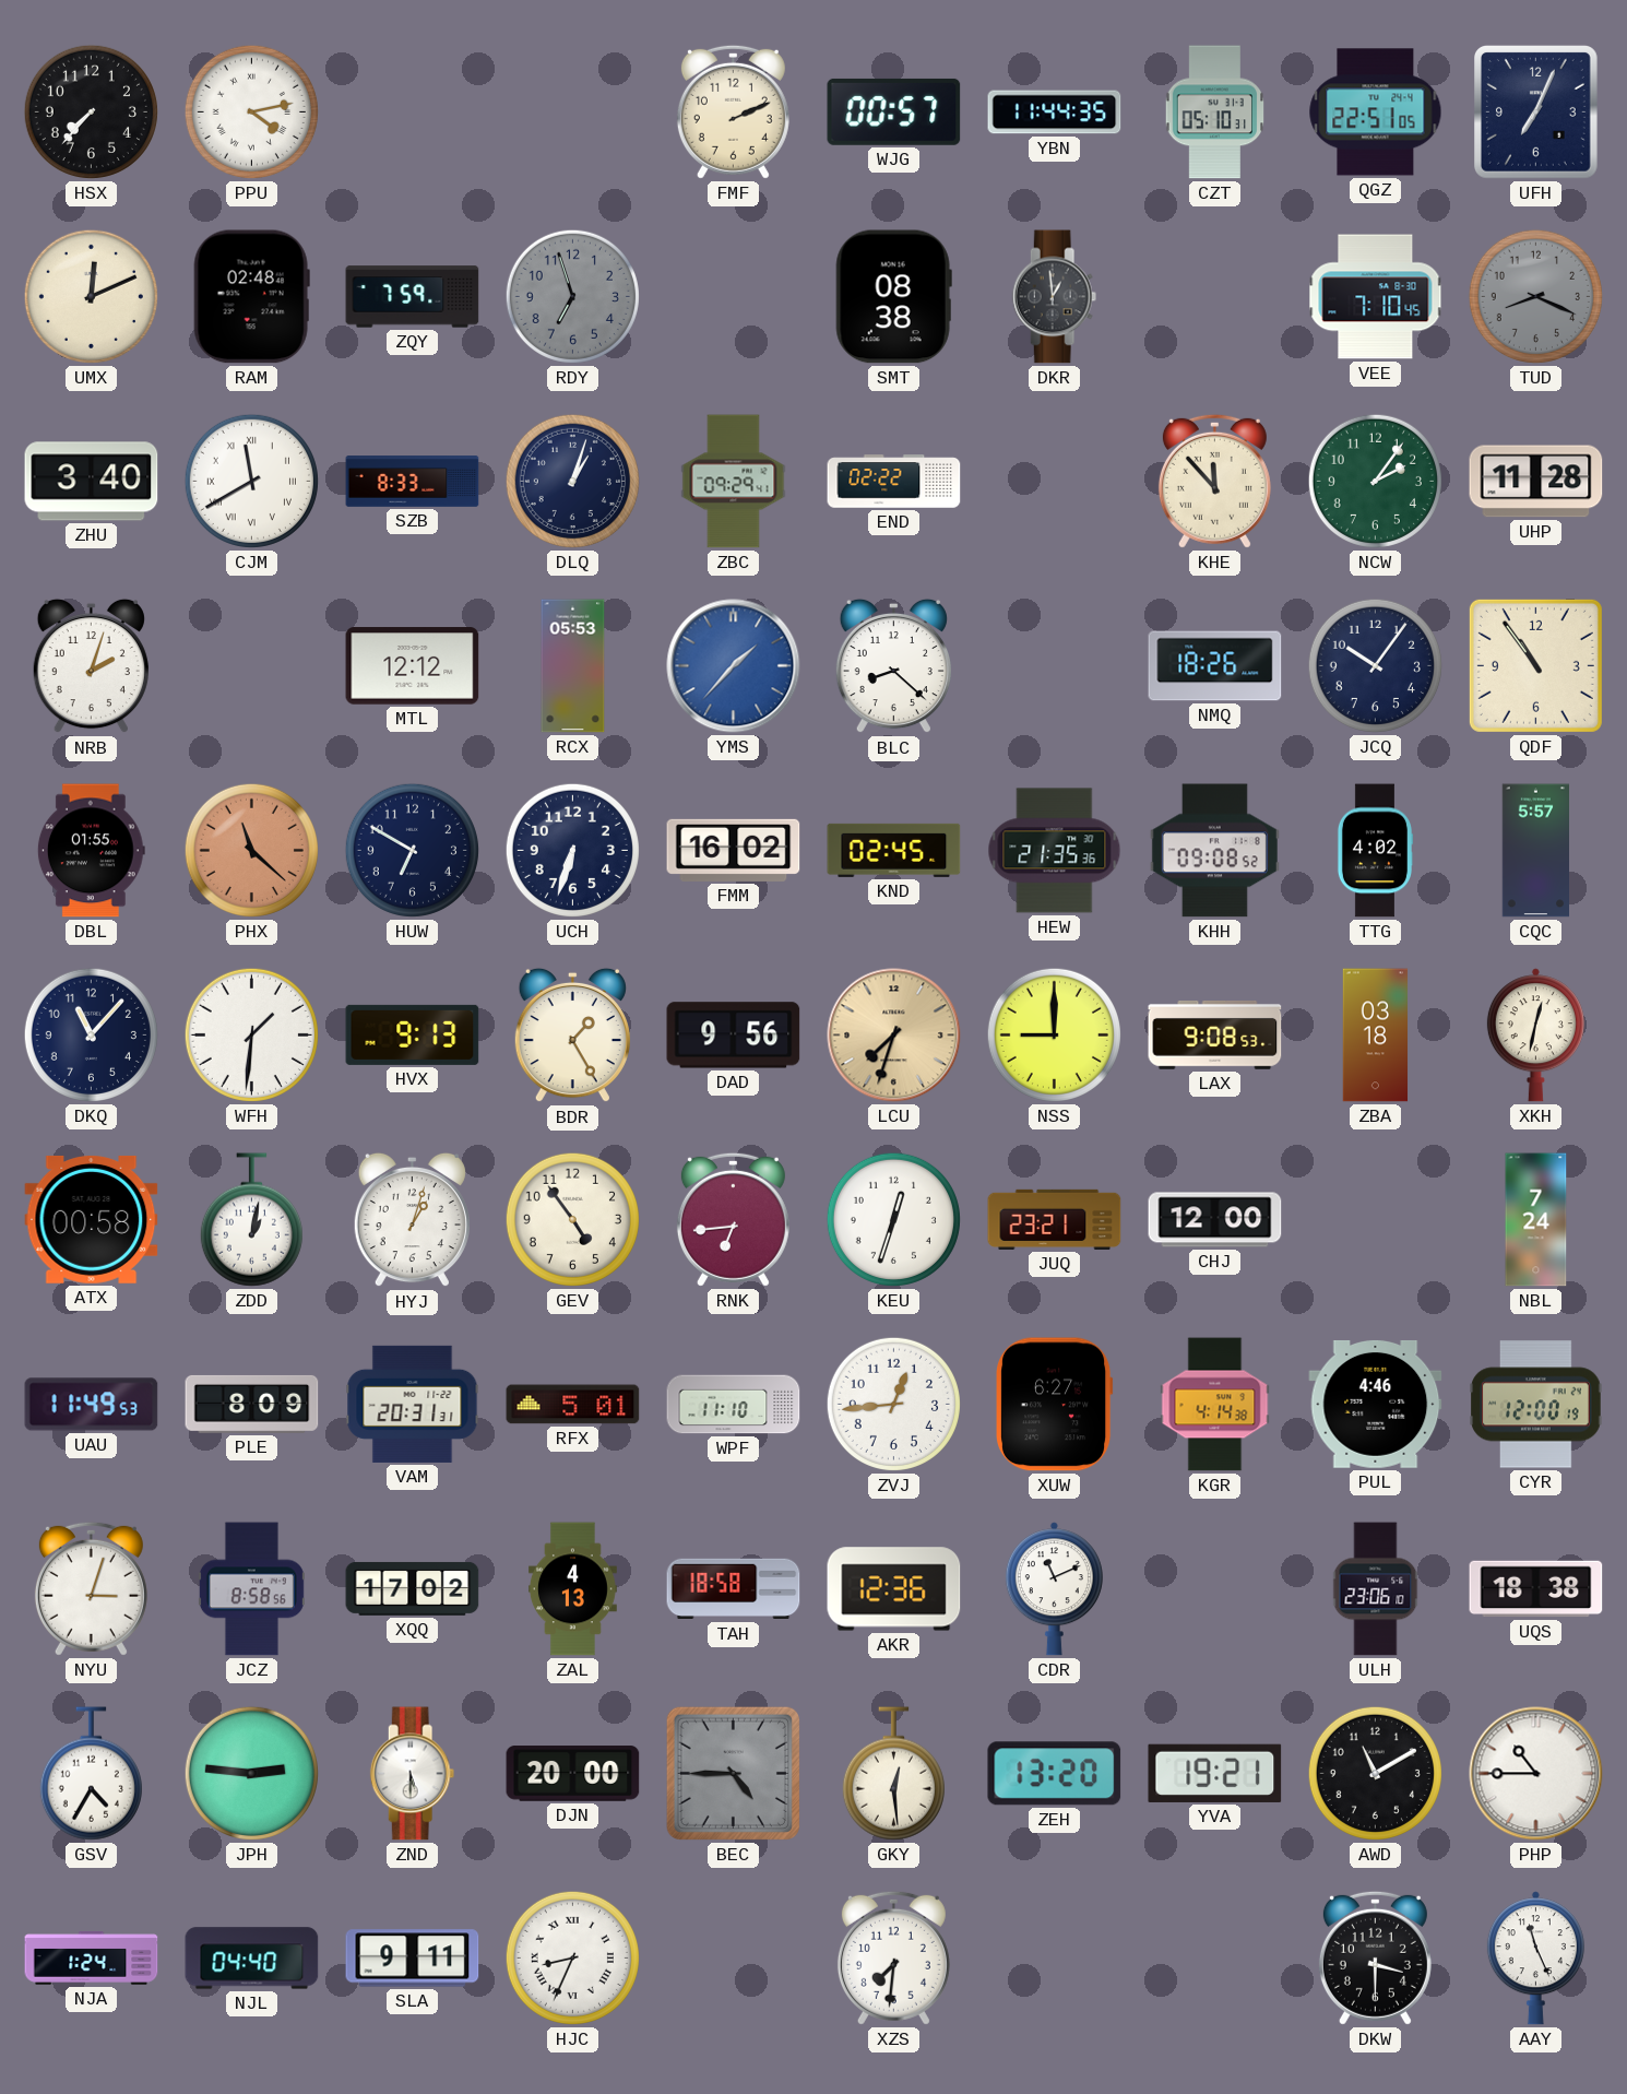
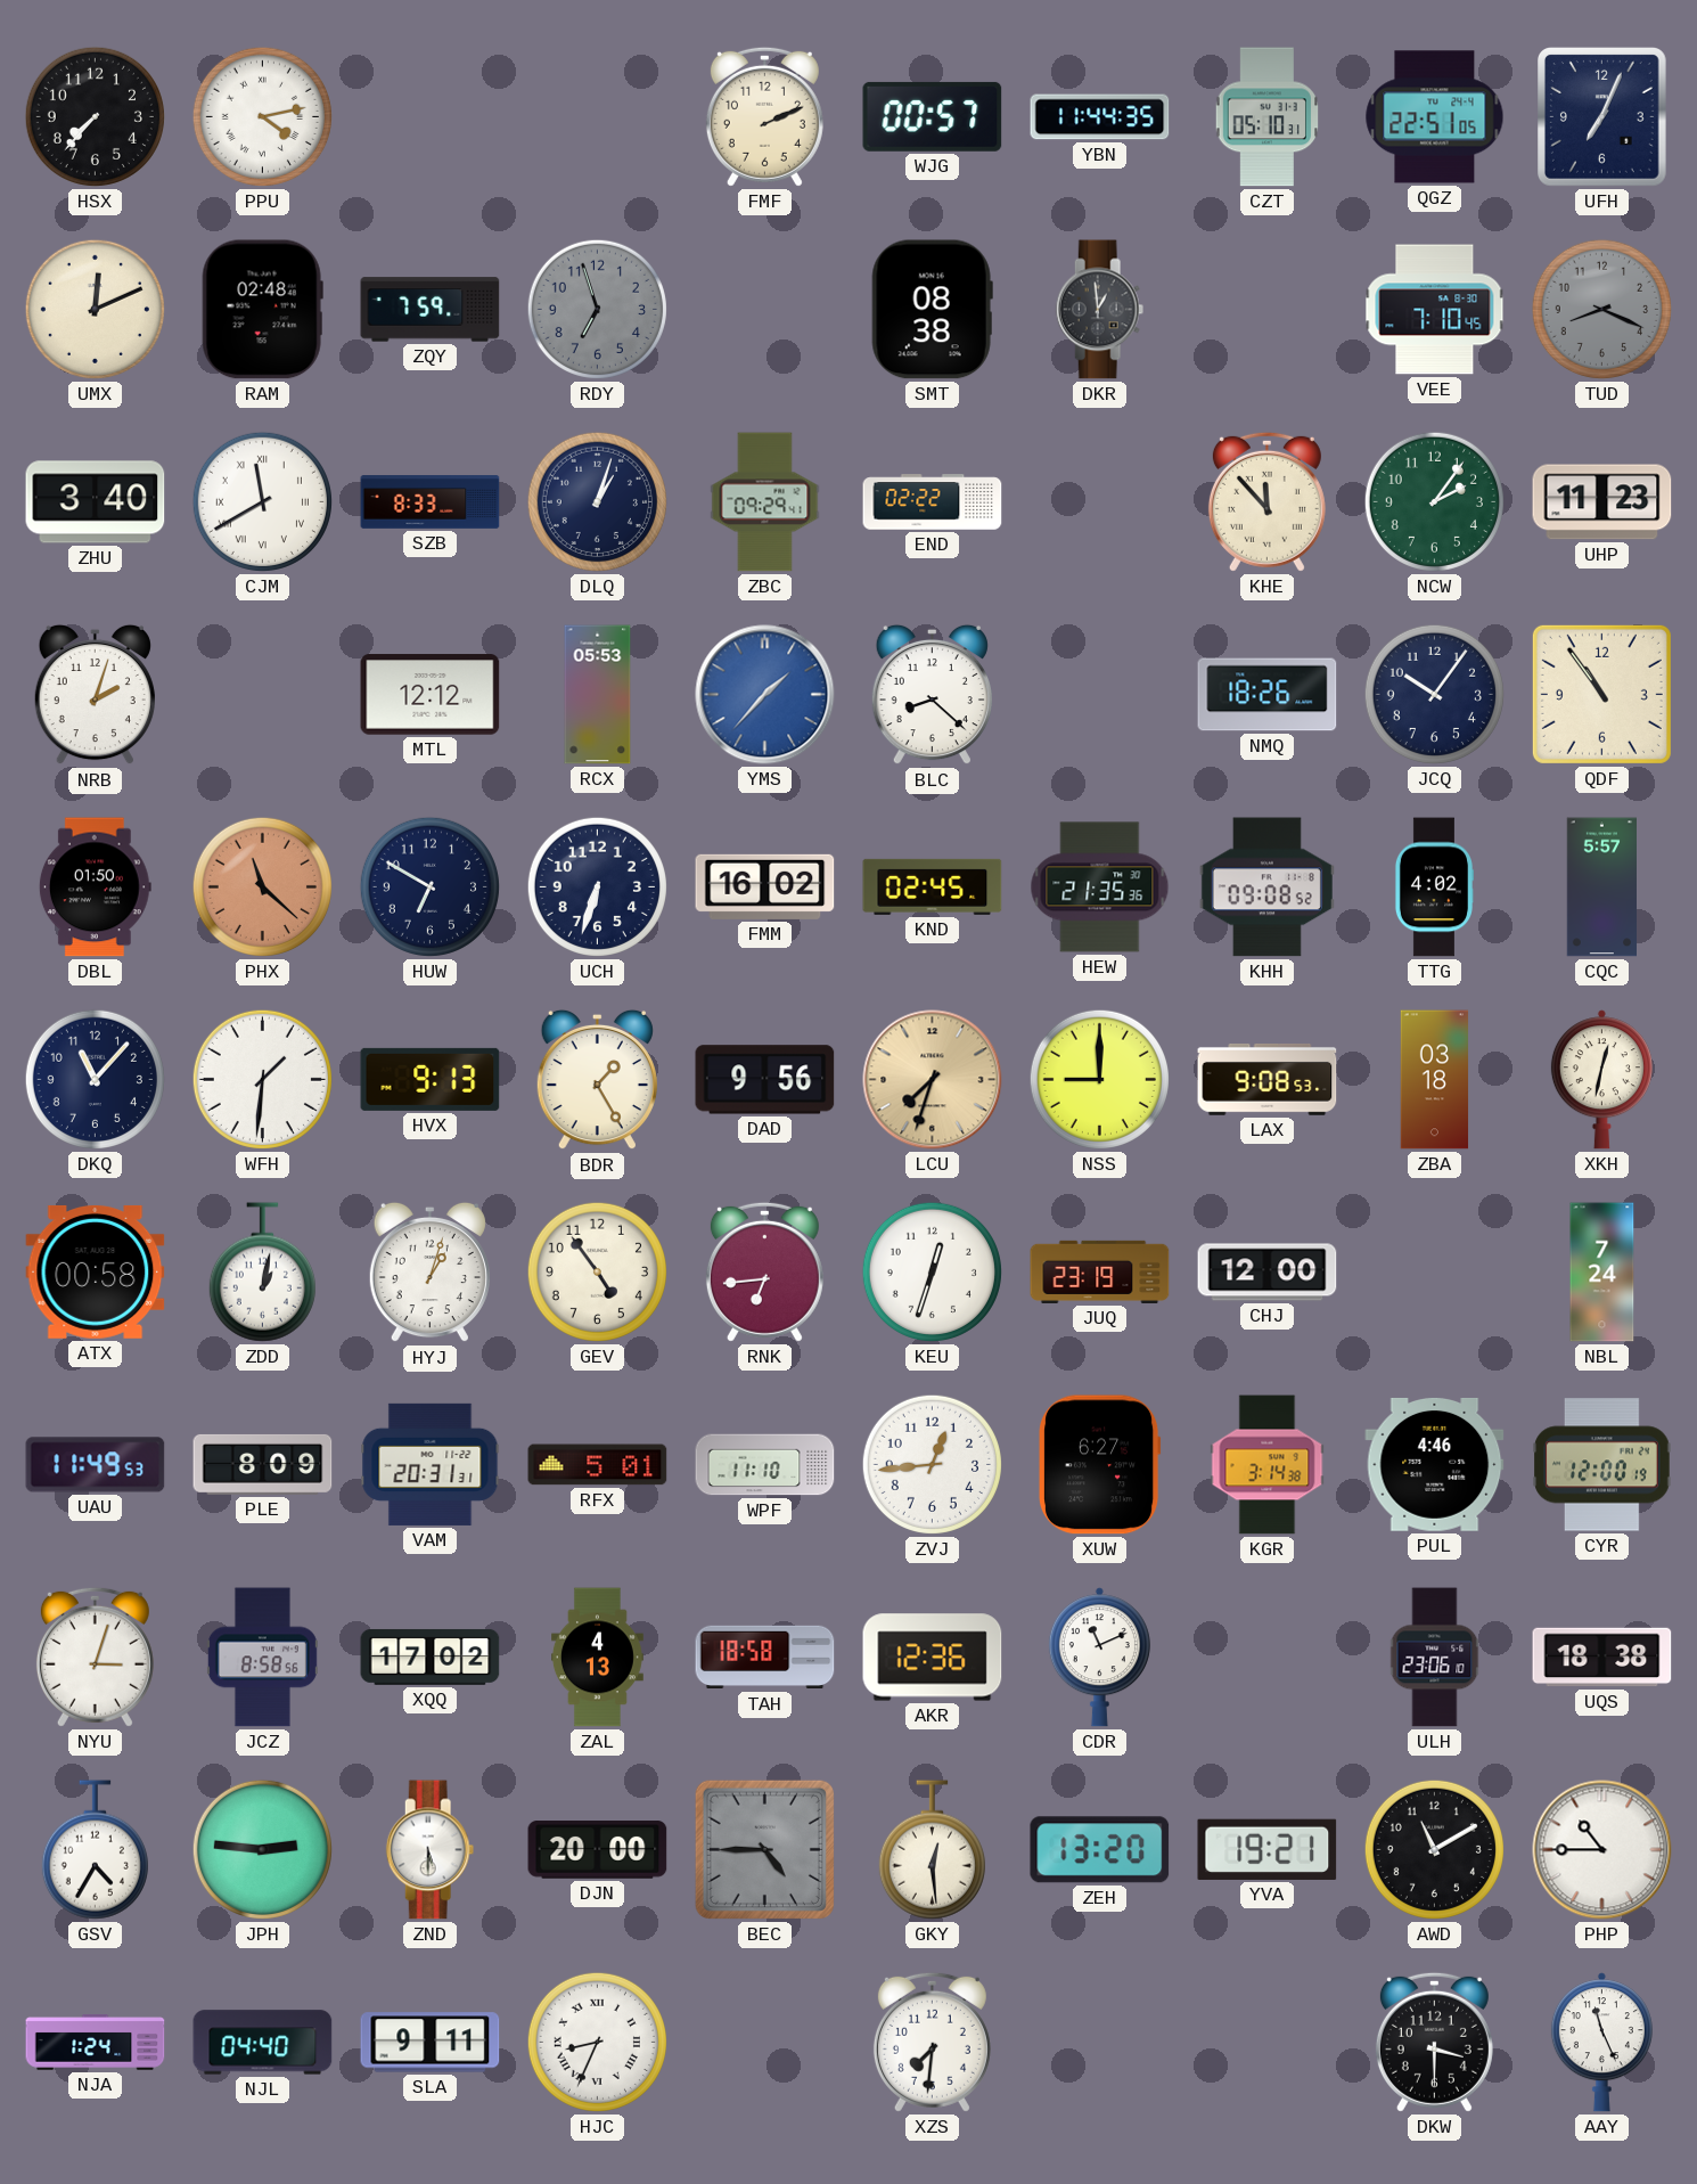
UHP: 11:28 -> 11:23 (1602, 502)
DBL: 01:55 -> 01:50 (95, 887)
JUQ: 23:21 -> 23:19 (1100, 1271)
KGR: 4:14 -> 3:14 (1268, 1465)
